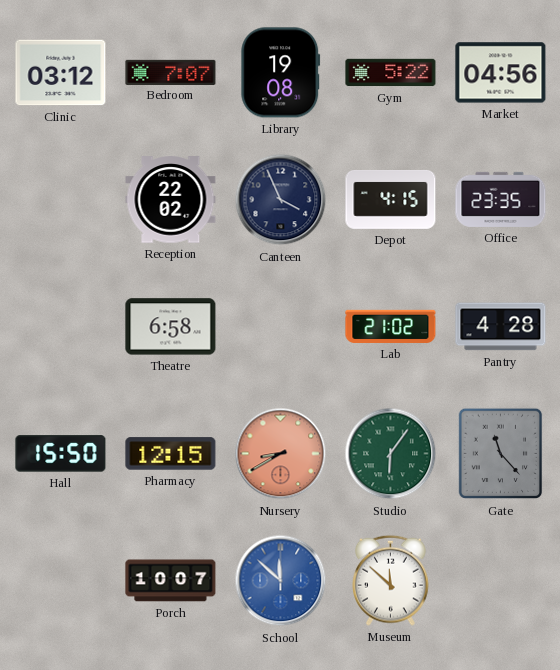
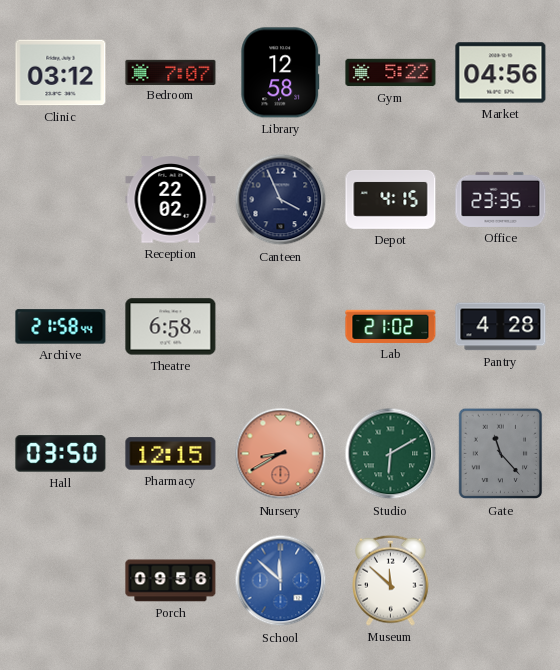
Library: 19:08 -> 12:58 (281, 73)
Archive: none -> 21:58 (61, 327)
Hall: 15:50 -> 03:50 (61, 454)
Studio: 6:06 -> 6:10 (391, 454)
Porch: 10:07 -> 09:56 (171, 581)
